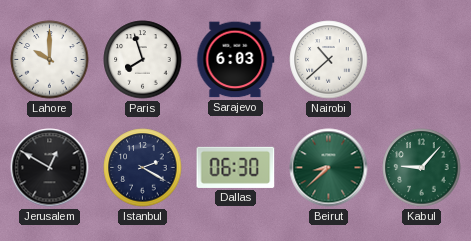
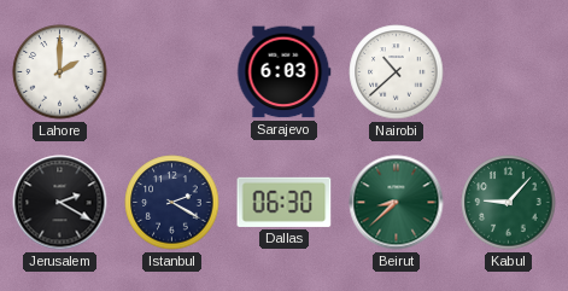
Lahore: 10:00 -> 2:00 (60, 72)
Paris: 7:57 -> none (143, 60)
Jerusalem: 12:50 -> 2:20 (60, 203)
